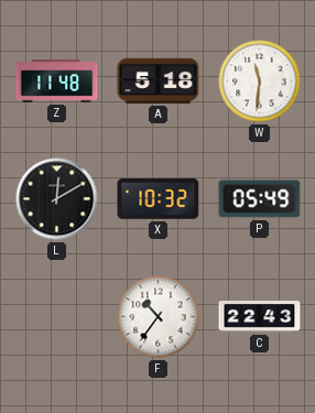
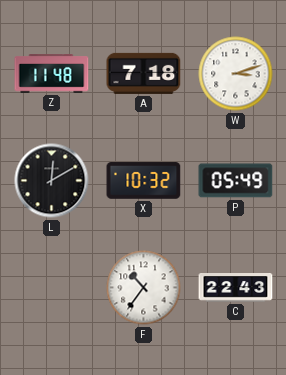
A: 5:18 -> 7:18 (144, 73)
W: 11:31 -> 3:12 (236, 74)
